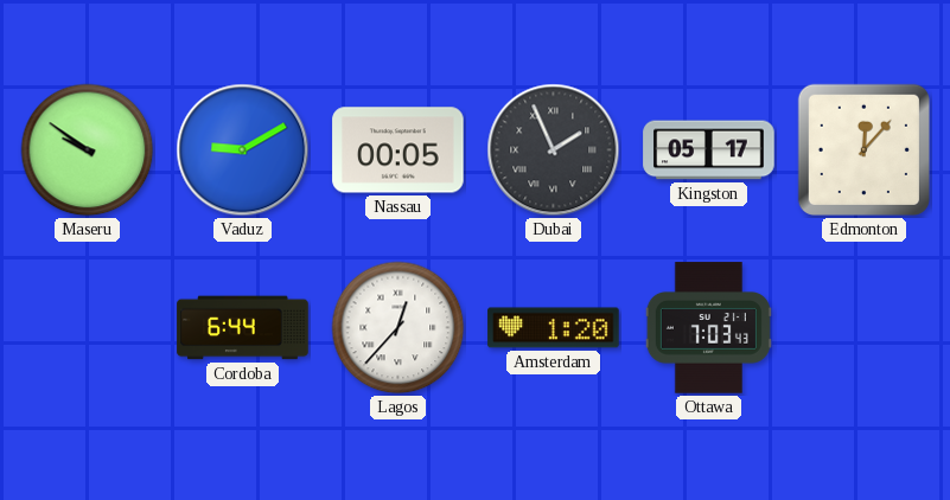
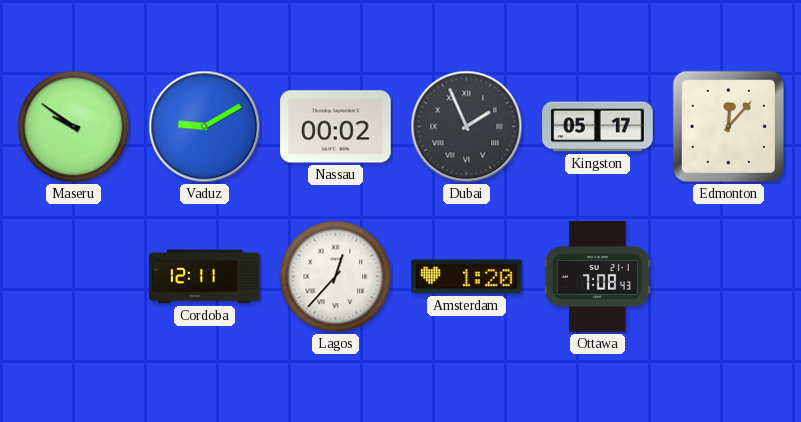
Nassau: 00:05 -> 00:02 (336, 127)
Cordoba: 6:44 -> 12:11 (205, 277)
Ottawa: 7:03 -> 7:08 (597, 277)
